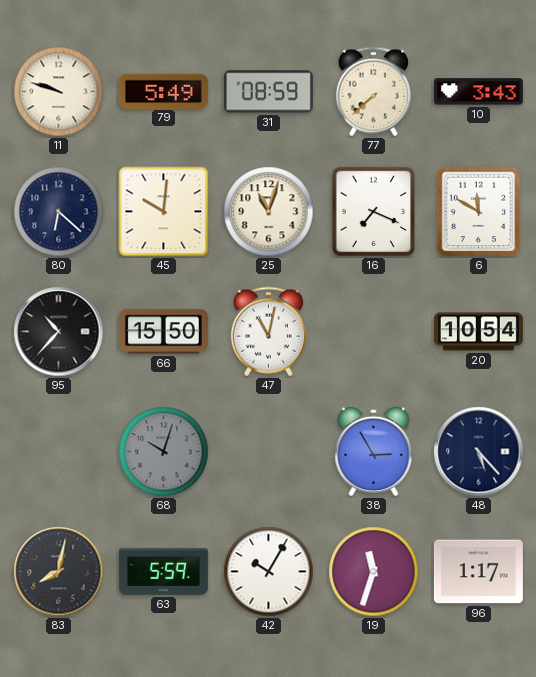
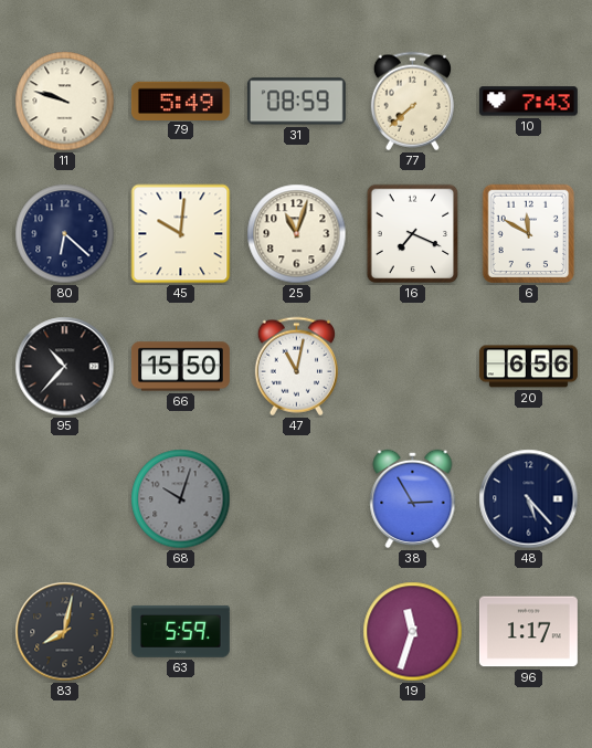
10: 3:43 -> 7:43 (528, 102)
20: 10:54 -> 6:56 (528, 367)
42: 10:05 -> none (269, 572)
